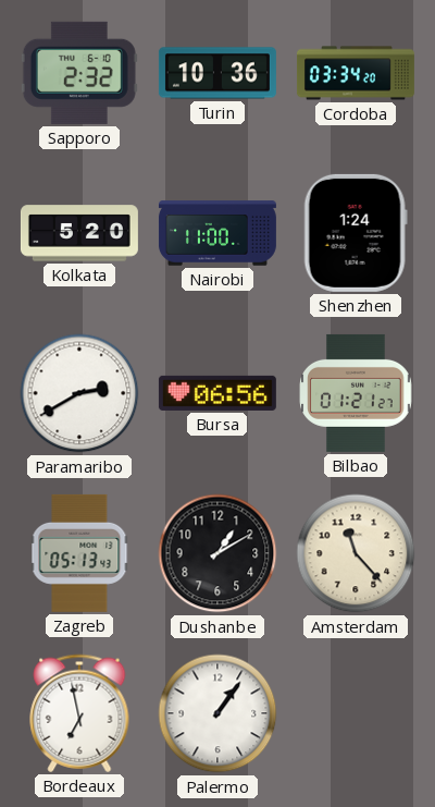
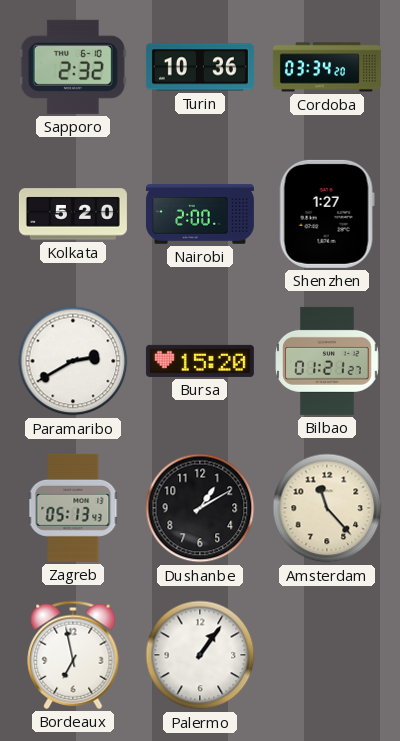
Nairobi: 11:00 -> 2:00 (200, 214)
Shenzhen: 1:24 -> 1:27 (327, 214)
Bursa: 06:56 -> 15:20 (200, 361)
